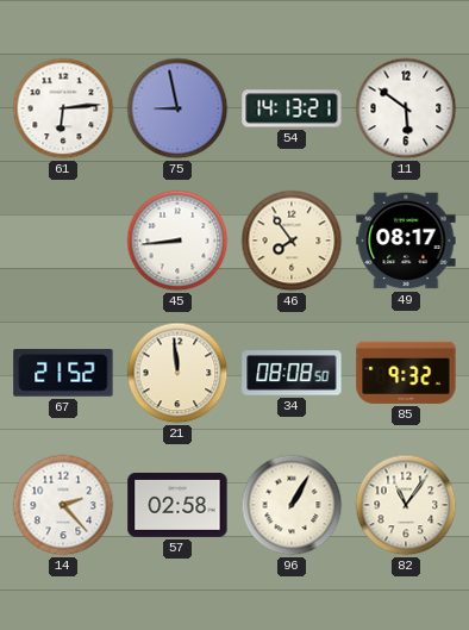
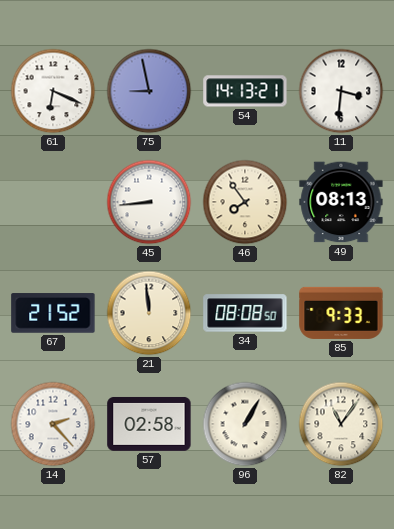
61: 6:14 -> 6:19 (53, 91)
11: 5:51 -> 3:31 (341, 91)
49: 08:17 -> 08:13 (341, 202)
85: 9:32 -> 9:33 (341, 313)
